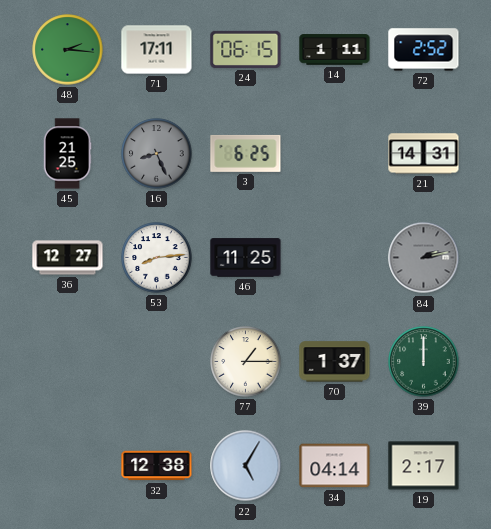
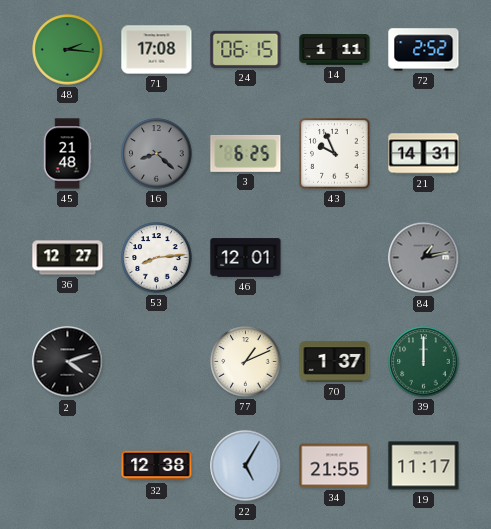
71: 17:11 -> 17:08 (157, 50)
45: 21:25 -> 21:48 (67, 154)
16: 8:26 -> 8:22 (157, 154)
43: none -> 9:56 (335, 154)
46: 11:25 -> 12:01 (246, 258)
84: 2:13 -> 1:13 (424, 258)
2: none -> 4:12 (68, 362)
77: 1:15 -> 1:11 (246, 362)
34: 04:14 -> 21:55 (335, 466)
19: 2:17 -> 11:17 (424, 466)
